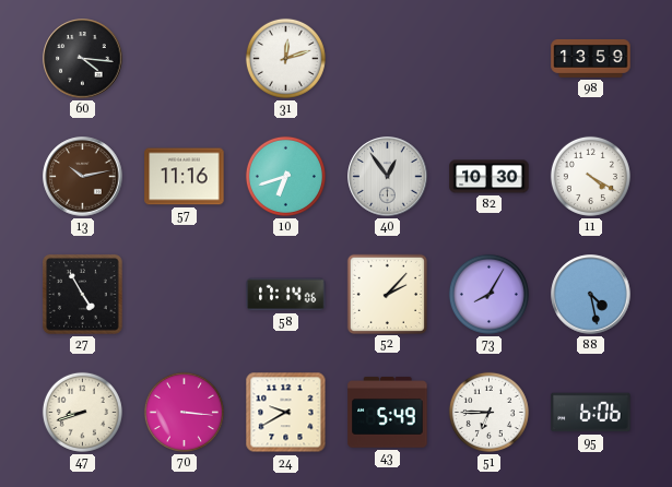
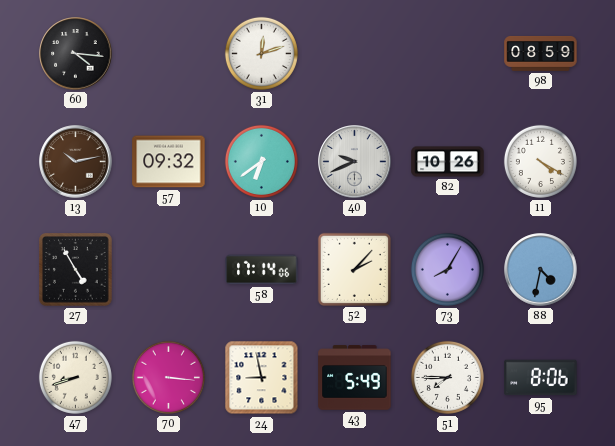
98: 13:59 -> 08:59 (541, 53)
57: 11:16 -> 09:32 (169, 162)
10: 6:42 -> 6:39 (261, 161)
40: 12:54 -> 9:41 (355, 162)
82: 10:30 -> 10:26 (448, 162)
88: 4:28 -> 4:32 (541, 270)
24: 9:40 -> 8:58 (262, 378)
51: 6:45 -> 7:45 (447, 377)
95: 6:06 -> 8:06 (541, 378)
